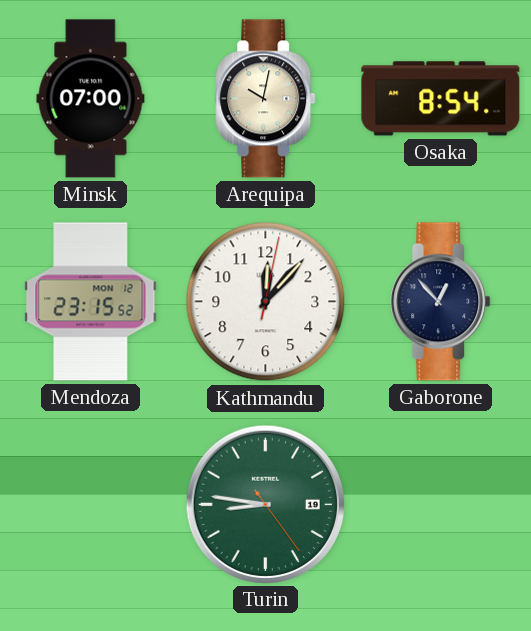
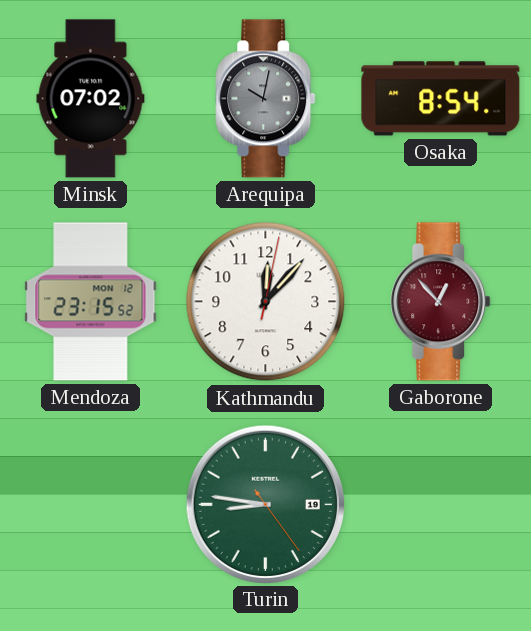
Minsk: 07:00 -> 07:02 (91, 99)
Arequipa dial: cream -> grey (266, 99)
Gaborone dial: navy -> burgundy (441, 302)
